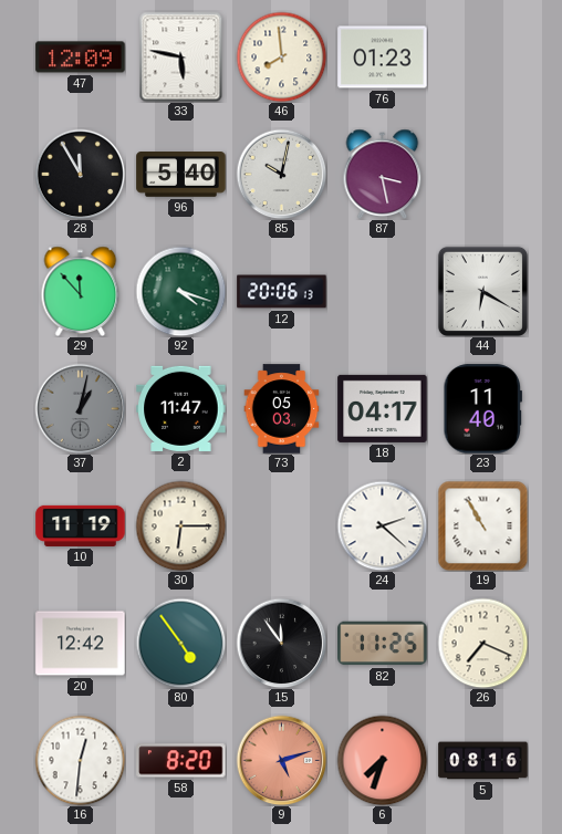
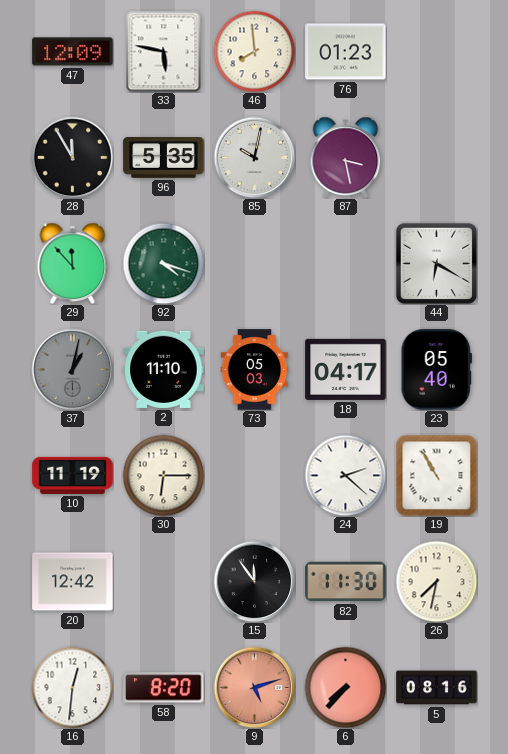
96: 5:40 -> 5:35 (164, 158)
12: 20:06 -> none (282, 292)
2: 11:47 -> 11:10 (164, 369)
23: 11:40 -> 05:40 (436, 370)
80: 4:54 -> none (180, 643)
82: 11:25 -> 11:30 (346, 582)
26: 7:19 -> 7:32 (436, 581)
6: 7:33 -> 7:37 (345, 687)
